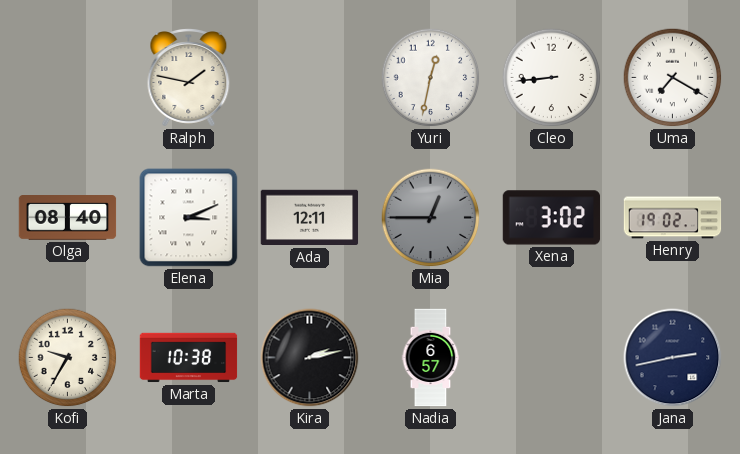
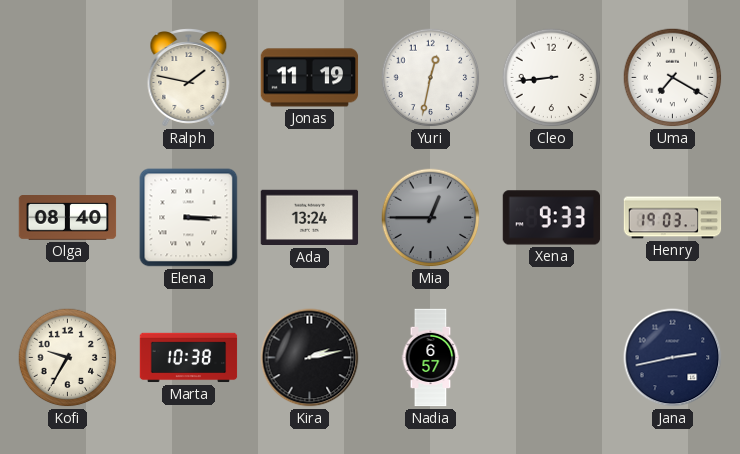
Jonas: none -> 11:19 (310, 78)
Elena: 3:11 -> 3:15 (189, 218)
Ada: 12:11 -> 13:24 (310, 218)
Xena: 3:02 -> 9:33 (552, 218)
Henry: 19:02 -> 19:03 (673, 218)
